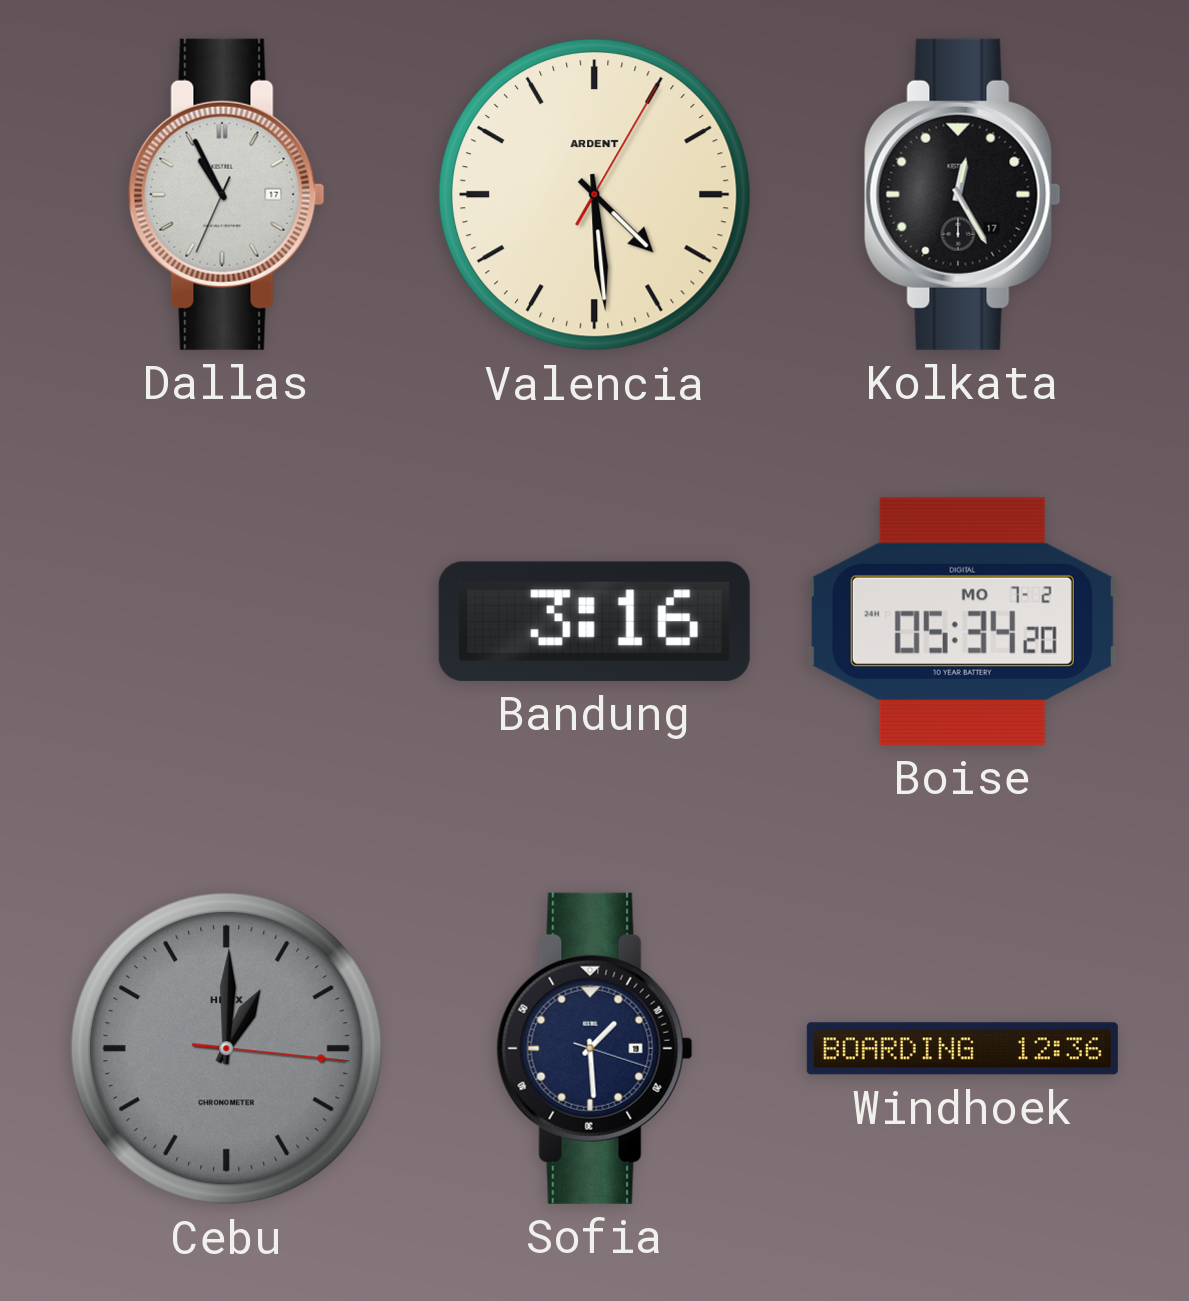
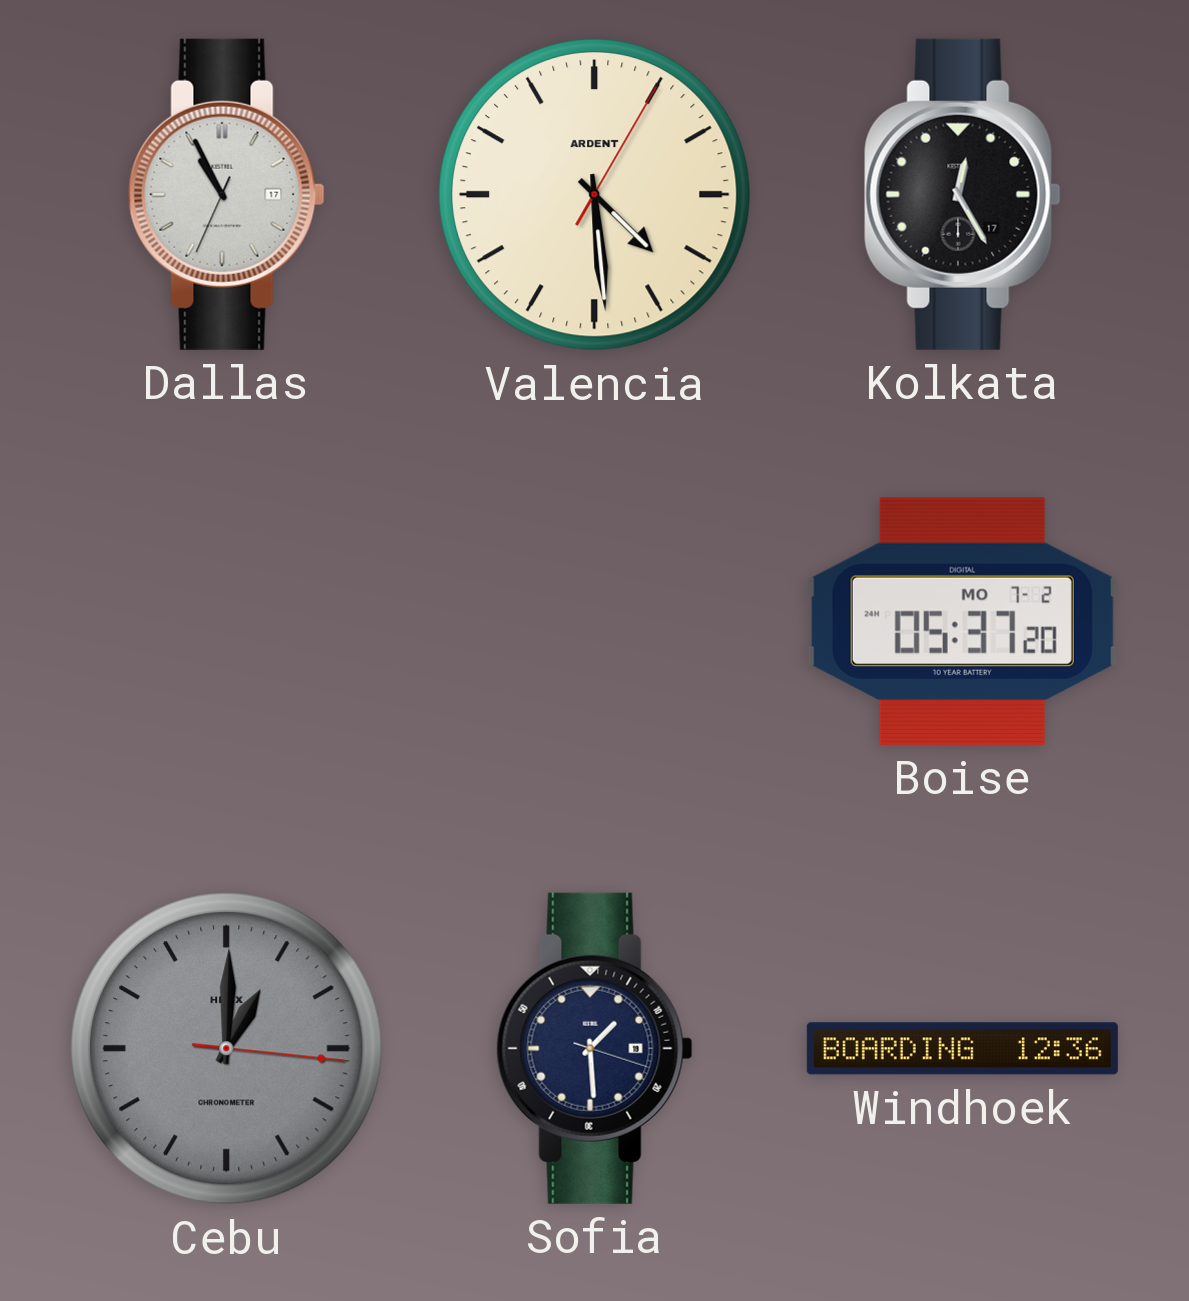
Bandung: 3:16 -> none (594, 621)
Boise: 05:34 -> 05:37 (962, 621)
